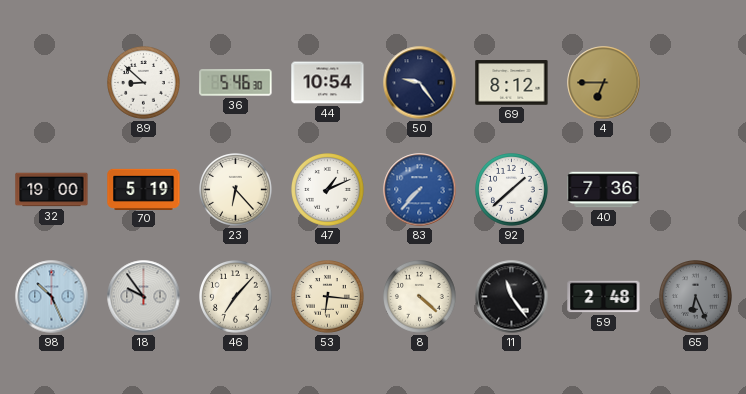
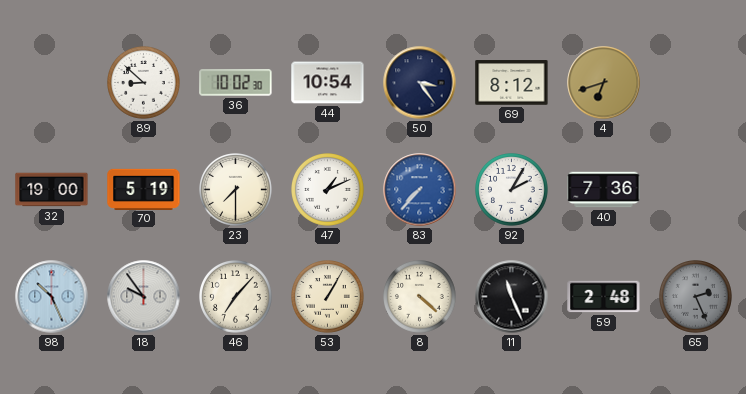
36: 5:46 -> 10:02 (236, 83)
50: 9:24 -> 3:24 (420, 83)
4: 6:45 -> 6:42 (604, 83)
23: 6:23 -> 7:30 (236, 190)
92: 1:38 -> 2:05 (512, 190)
53: 6:16 -> 1:05 (328, 297)
11: 11:24 -> 11:26 (512, 297)
65: 6:26 -> 2:26 (696, 297)
